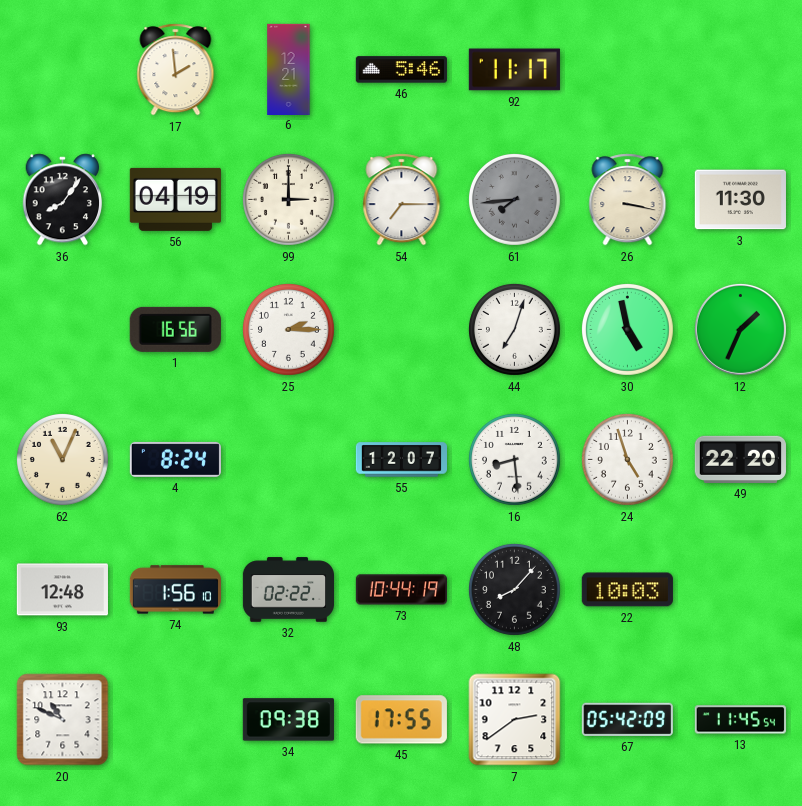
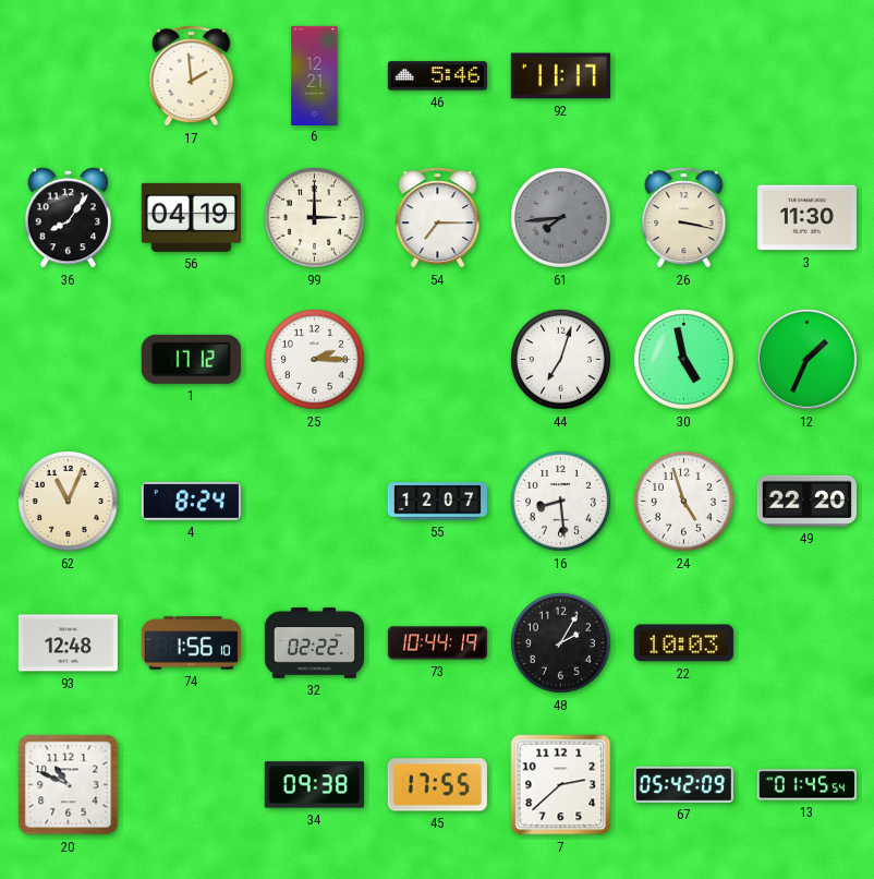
1: 16:56 -> 17:12 (191, 359)
48: 8:07 -> 2:05 (560, 642)
7: 2:39 -> 2:38 (561, 785)
13: 11:45 -> 01:45 (806, 785)
